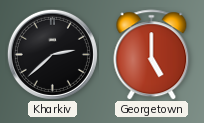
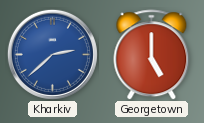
Kharkiv dial: black -> blue (52, 54)
